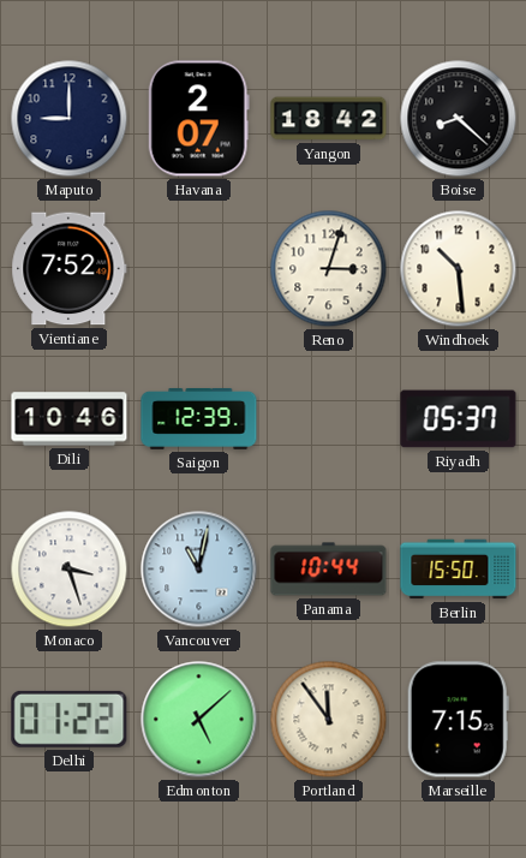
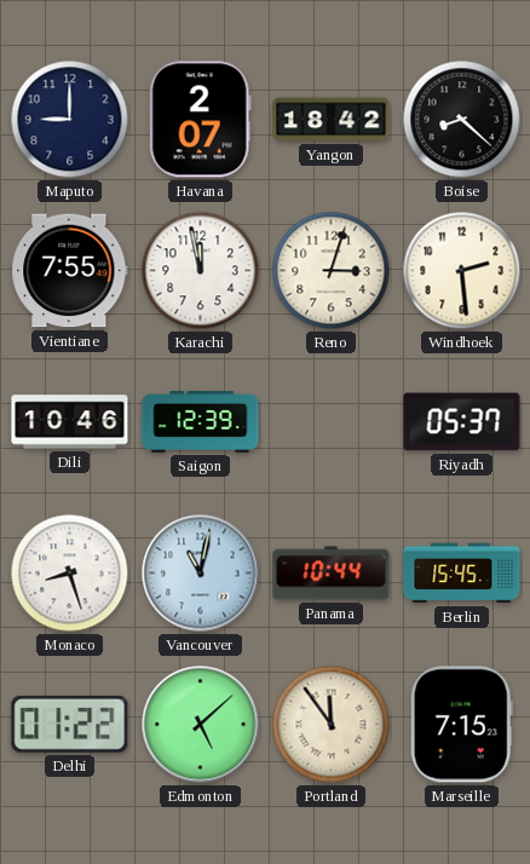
Vientiane: 7:52 -> 7:55 (70, 271)
Karachi: none -> 11:58 (201, 271)
Windhoek: 10:29 -> 2:29 (462, 271)
Monaco: 3:27 -> 8:27 (70, 574)
Berlin: 15:50 -> 15:45 (462, 574)
